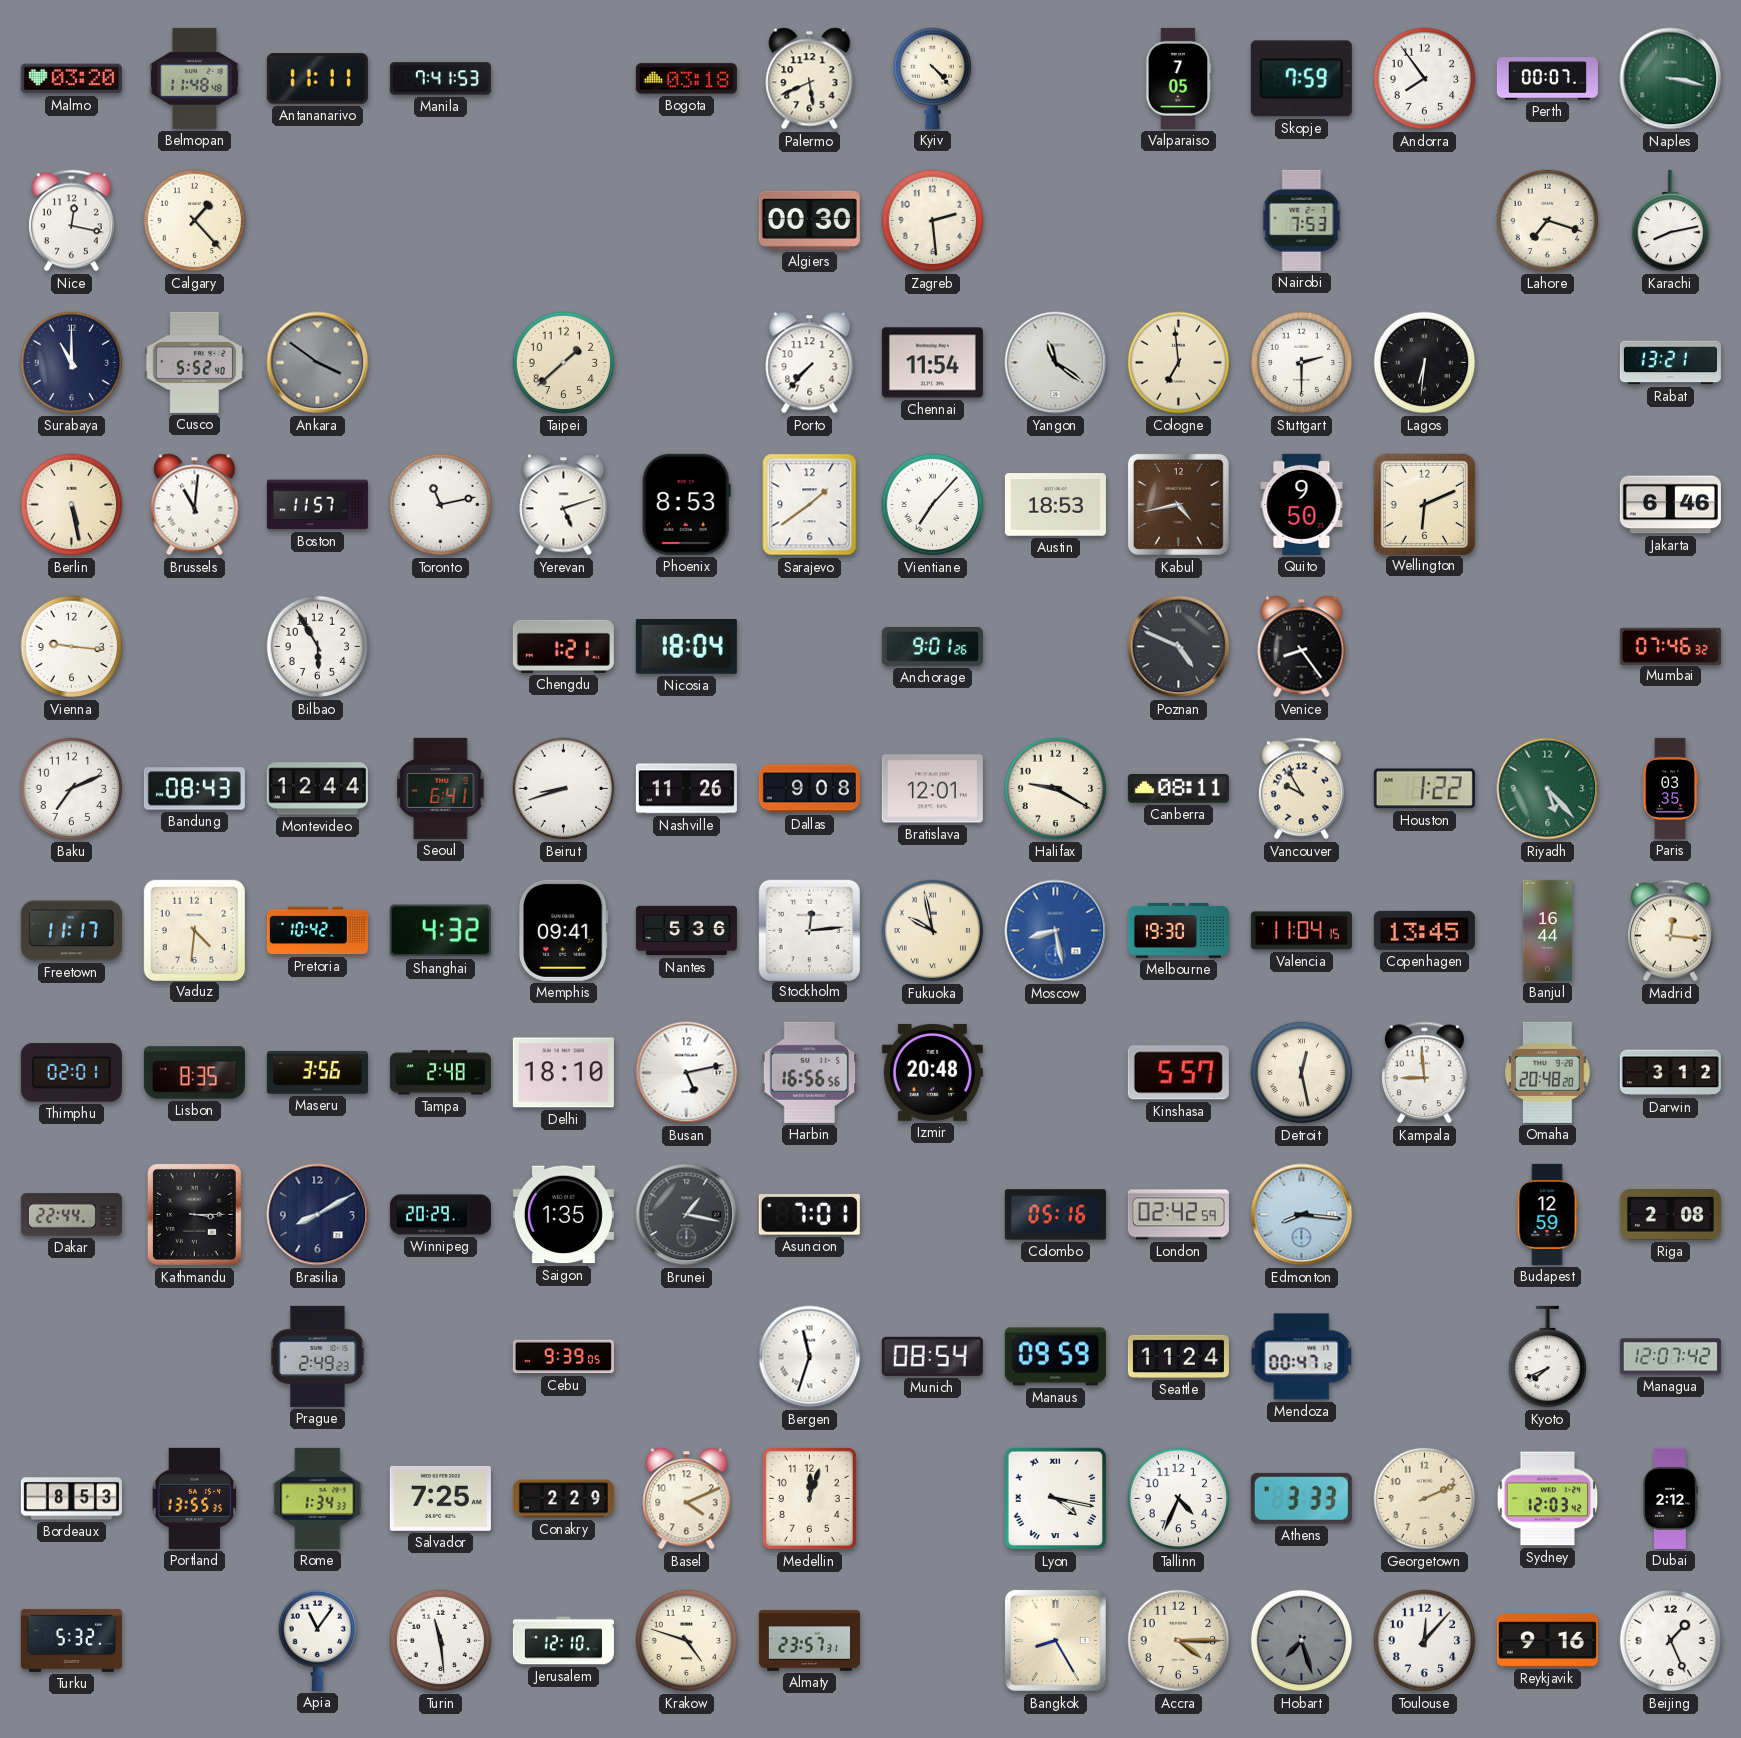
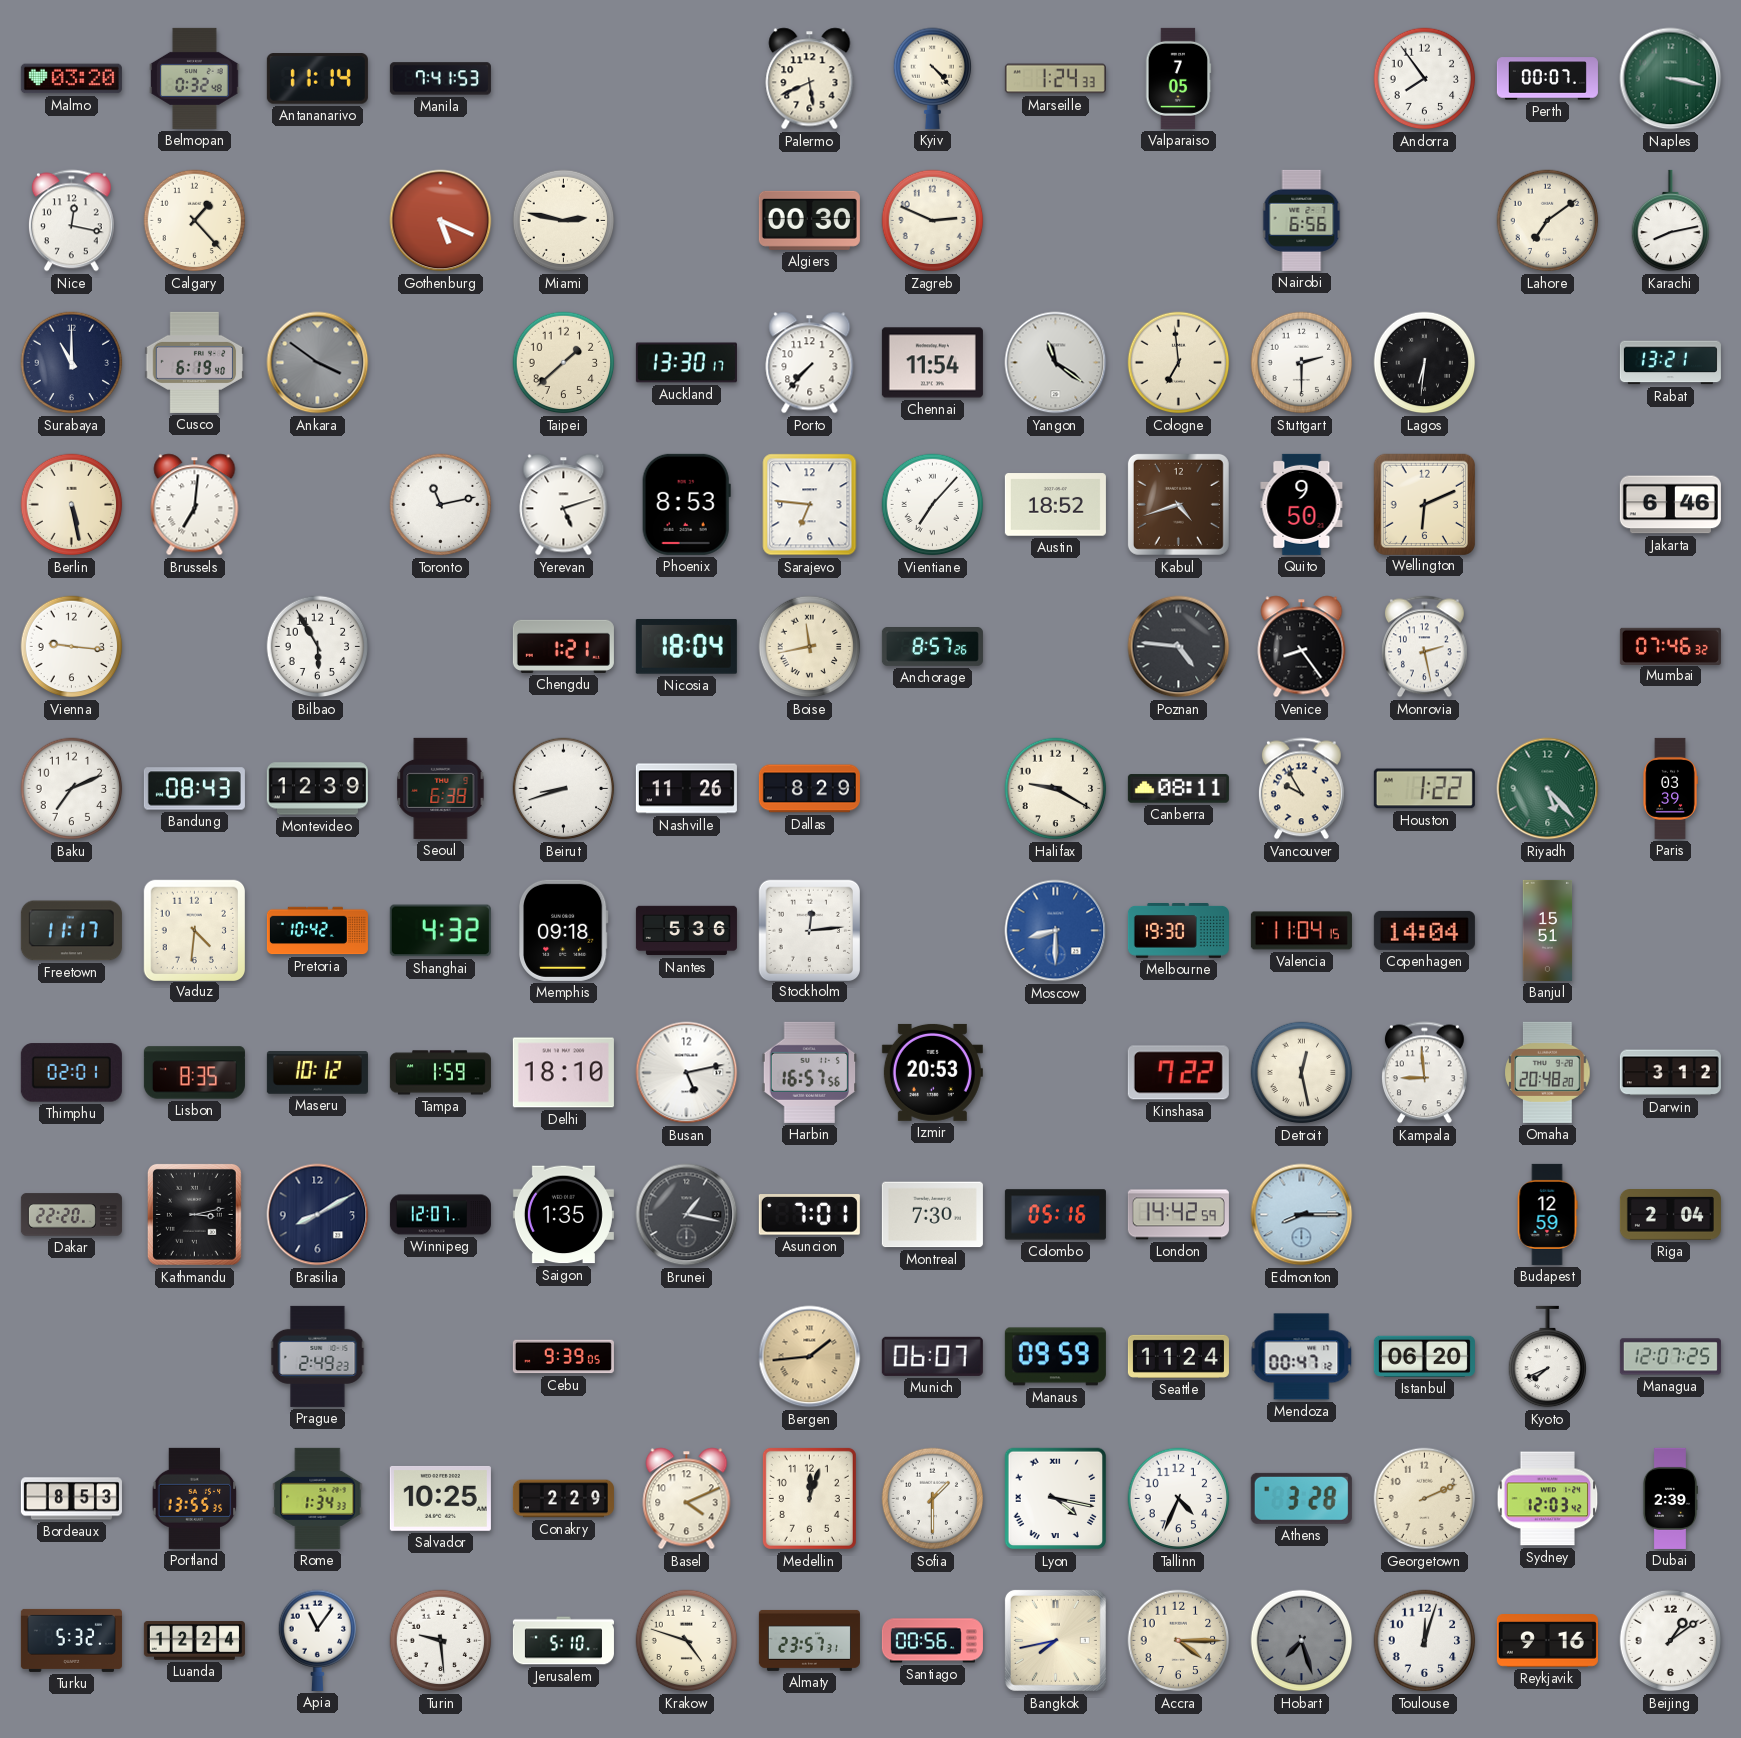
Belmopan: 11:48 -> 0:32 (195, 78)
Antananarivo: 11:11 -> 11:14 (317, 79)
Bogota: 03:18 -> none (686, 79)
Marseille: none -> 1:24 (1055, 79)
Skopje: 7:59 -> none (1301, 79)
Gothenburg: none -> 5:19 (441, 221)
Miami: none -> 2:47 (564, 221)
Zagreb: 2:29 -> 2:49 (933, 221)
Nairobi: 7:53 -> 6:56 (1302, 220)
Lahore: 7:18 -> 7:09 (1548, 221)
Cusco: 5:52 -> 6:19 (195, 362)
Auckland: none -> 13:30 (686, 363)
Brussels: 11:01 -> 7:01 (195, 505)
Boston: 11:57 -> none (317, 505)
Sarajevo: 1:39 -> 6:46 (810, 505)
Austin: 18:53 -> 18:52 (1055, 505)
Kabul: 4:43 -> 4:42 (1178, 504)
Boise: none -> 11:43 (810, 647)
Anchorage: 9:01 -> 8:57 (932, 647)
Poznan: 4:49 -> 4:46 (1179, 647)
Monrovia: none -> 2:28 (1424, 647)
Montevideo: 12:44 -> 12:39 (317, 789)
Seoul: 6:41 -> 6:38 (441, 788)
Dallas: 9:08 -> 8:29 (809, 789)
Bratislava: 12:01 -> none (932, 789)
Paris: 03:35 -> 03:39 (1670, 788)
Memphis: 09:41 -> 09:18 (564, 930)
Fukuoka: 9:58 -> none (933, 931)
Moscow: 8:28 -> 8:30 (1056, 931)
Copenhagen: 13:45 -> 14:04 (1424, 930)
Banjul: 16:44 -> 15:51 (1548, 930)
Madrid: 12:16 -> none (1670, 931)
Maseru: 3:56 -> 10:12 (317, 1073)
Tampa: 2:48 -> 1:59 (440, 1073)
Harbin: 16:56 -> 16:57 (810, 1072)
Izmir: 20:48 -> 20:53 (932, 1072)
Kinshasa: 5:57 -> 7:22 (1178, 1073)
Dakar: 22:44 -> 22:20 (71, 1215)
Kathmandu: 3:15 -> 3:13 (194, 1214)
Winnipeg: 20:29 -> 12:07 (440, 1215)
Montreal: none -> 7:30 (932, 1215)
London: 02:42 -> 14:42 (1178, 1215)
Edmonton: 8:16 -> 8:15 (1302, 1215)
Riga: 2:08 -> 2:04 (1670, 1215)
Bergen: 11:33 -> 1:44 (810, 1357)
Bergen dial: white -> champagne (810, 1357)
Munich: 08:54 -> 06:07 (932, 1356)
Istanbul: none -> 06:20 (1424, 1356)
Managua: 12:07:42 -> 12:07:25 (1670, 1357)
Salvador: 7:25 -> 10:25 (440, 1498)
Sofia: none -> 1:30 (933, 1499)
Athens: 3:33 -> 3:28 (1301, 1498)
Dubai: 2:12 -> 2:39 (1669, 1498)
Luanda: none -> 12:24 (194, 1641)
Turin: 11:29 -> 9:29 (441, 1641)
Jerusalem: 12:10 -> 5:10 (563, 1641)
Santiago: none -> 00:56 (932, 1641)
Bangkok: 8:25 -> 7:43 (1055, 1640)
Toulouse: 12:07 -> 12:03 (1425, 1641)
Beijing: 1:26 -> 1:09 (1671, 1641)
